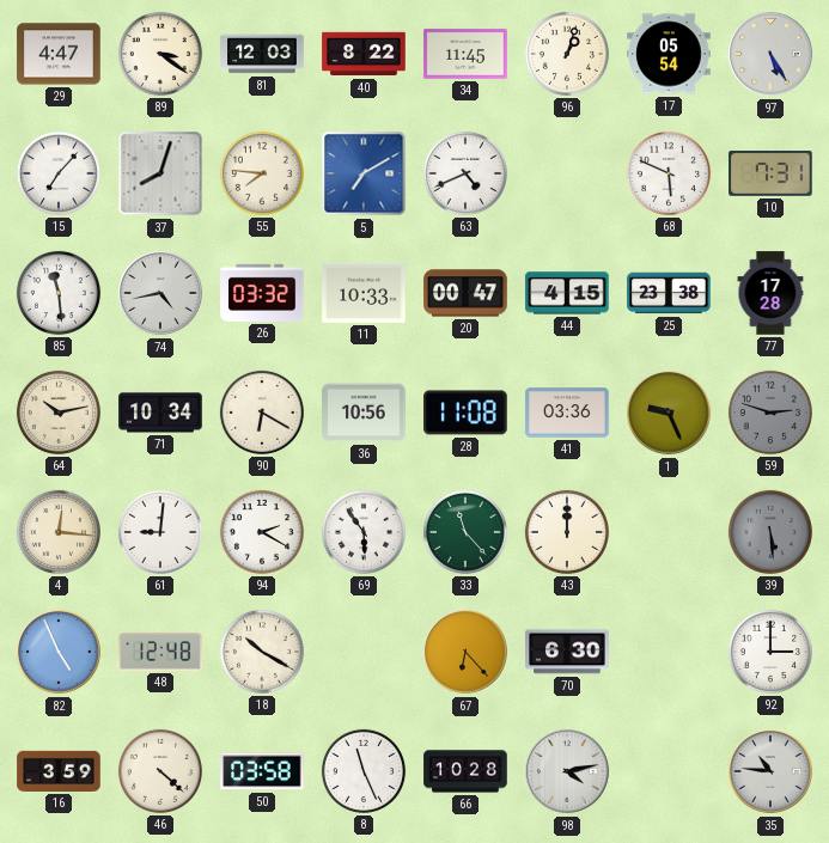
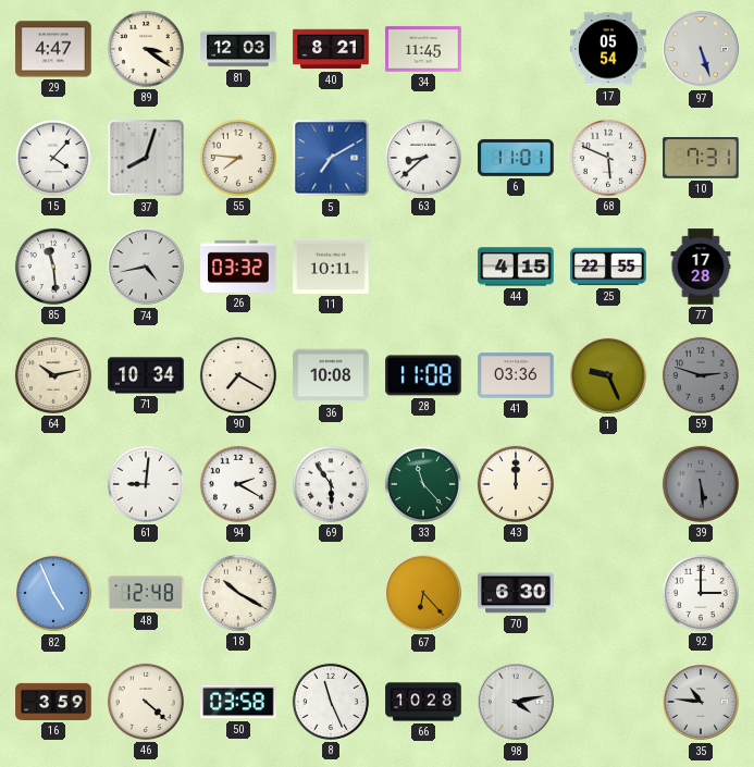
40: 8:22 -> 8:21 (331, 49)
96: 1:03 -> none (567, 54)
97: 5:25 -> 5:27 (701, 49)
15: 7:07 -> 4:07 (53, 158)
63: 4:41 -> 8:38 (423, 158)
6: none -> 11:01 (516, 158)
11: 10:33 -> 10:11 (331, 267)
20: 00:47 -> none (465, 293)
25: 23:38 -> 22:55 (608, 267)
90: 6:20 -> 7:20 (238, 375)
36: 10:56 -> 10:08 (331, 375)
4: 12:16 -> none (59, 532)
